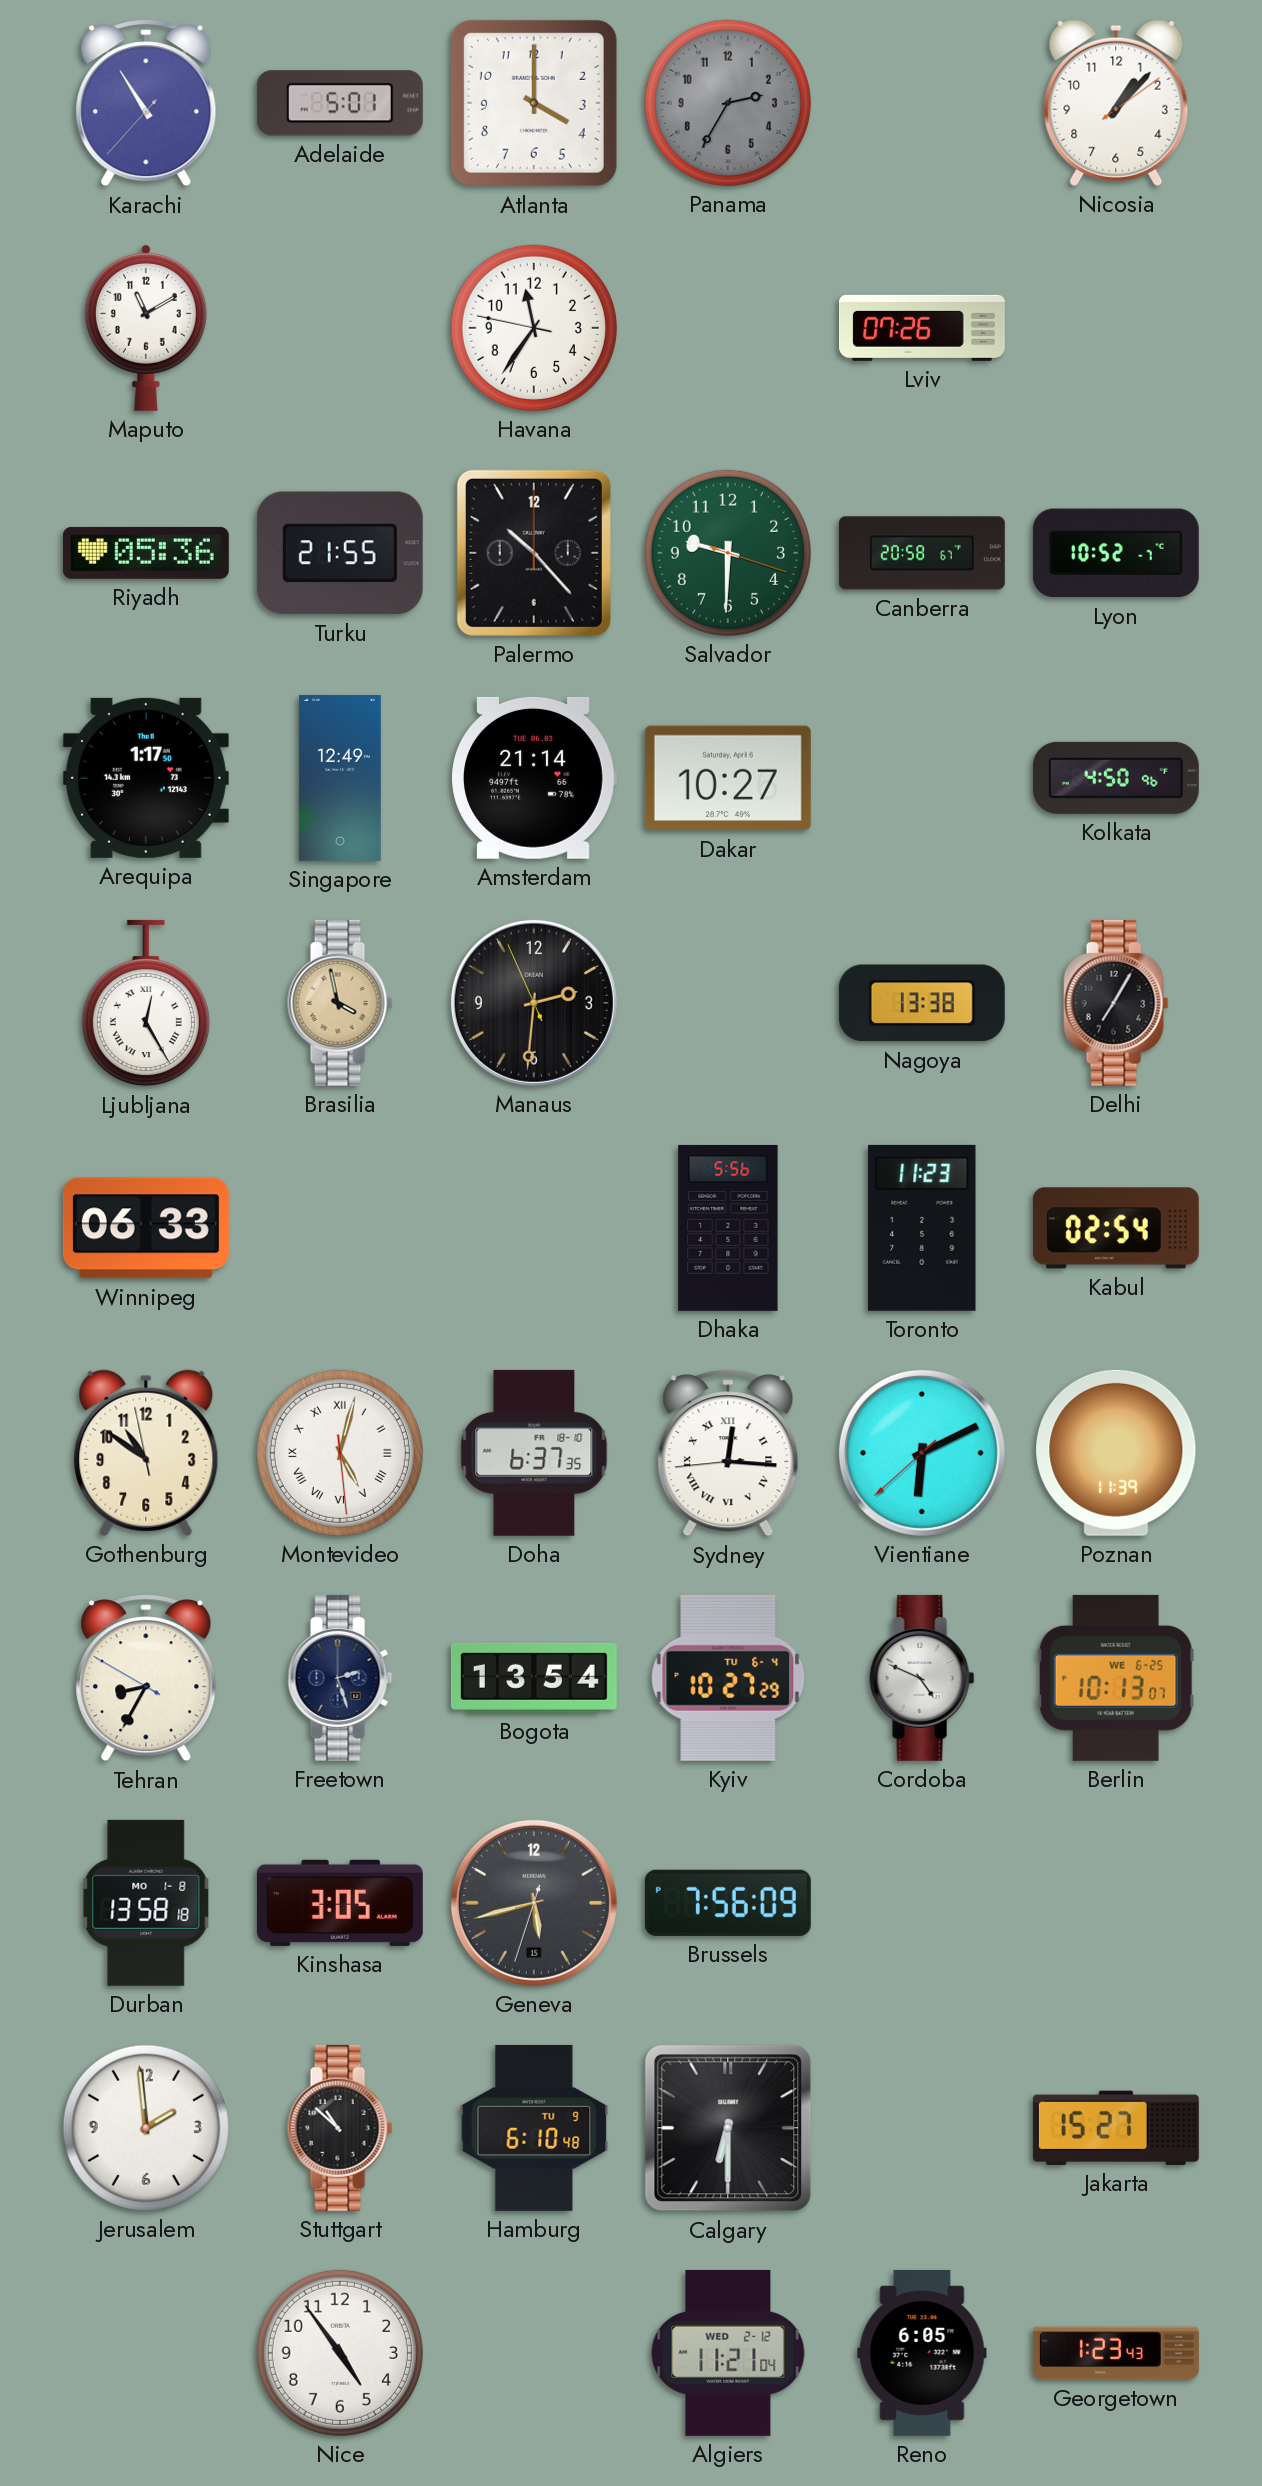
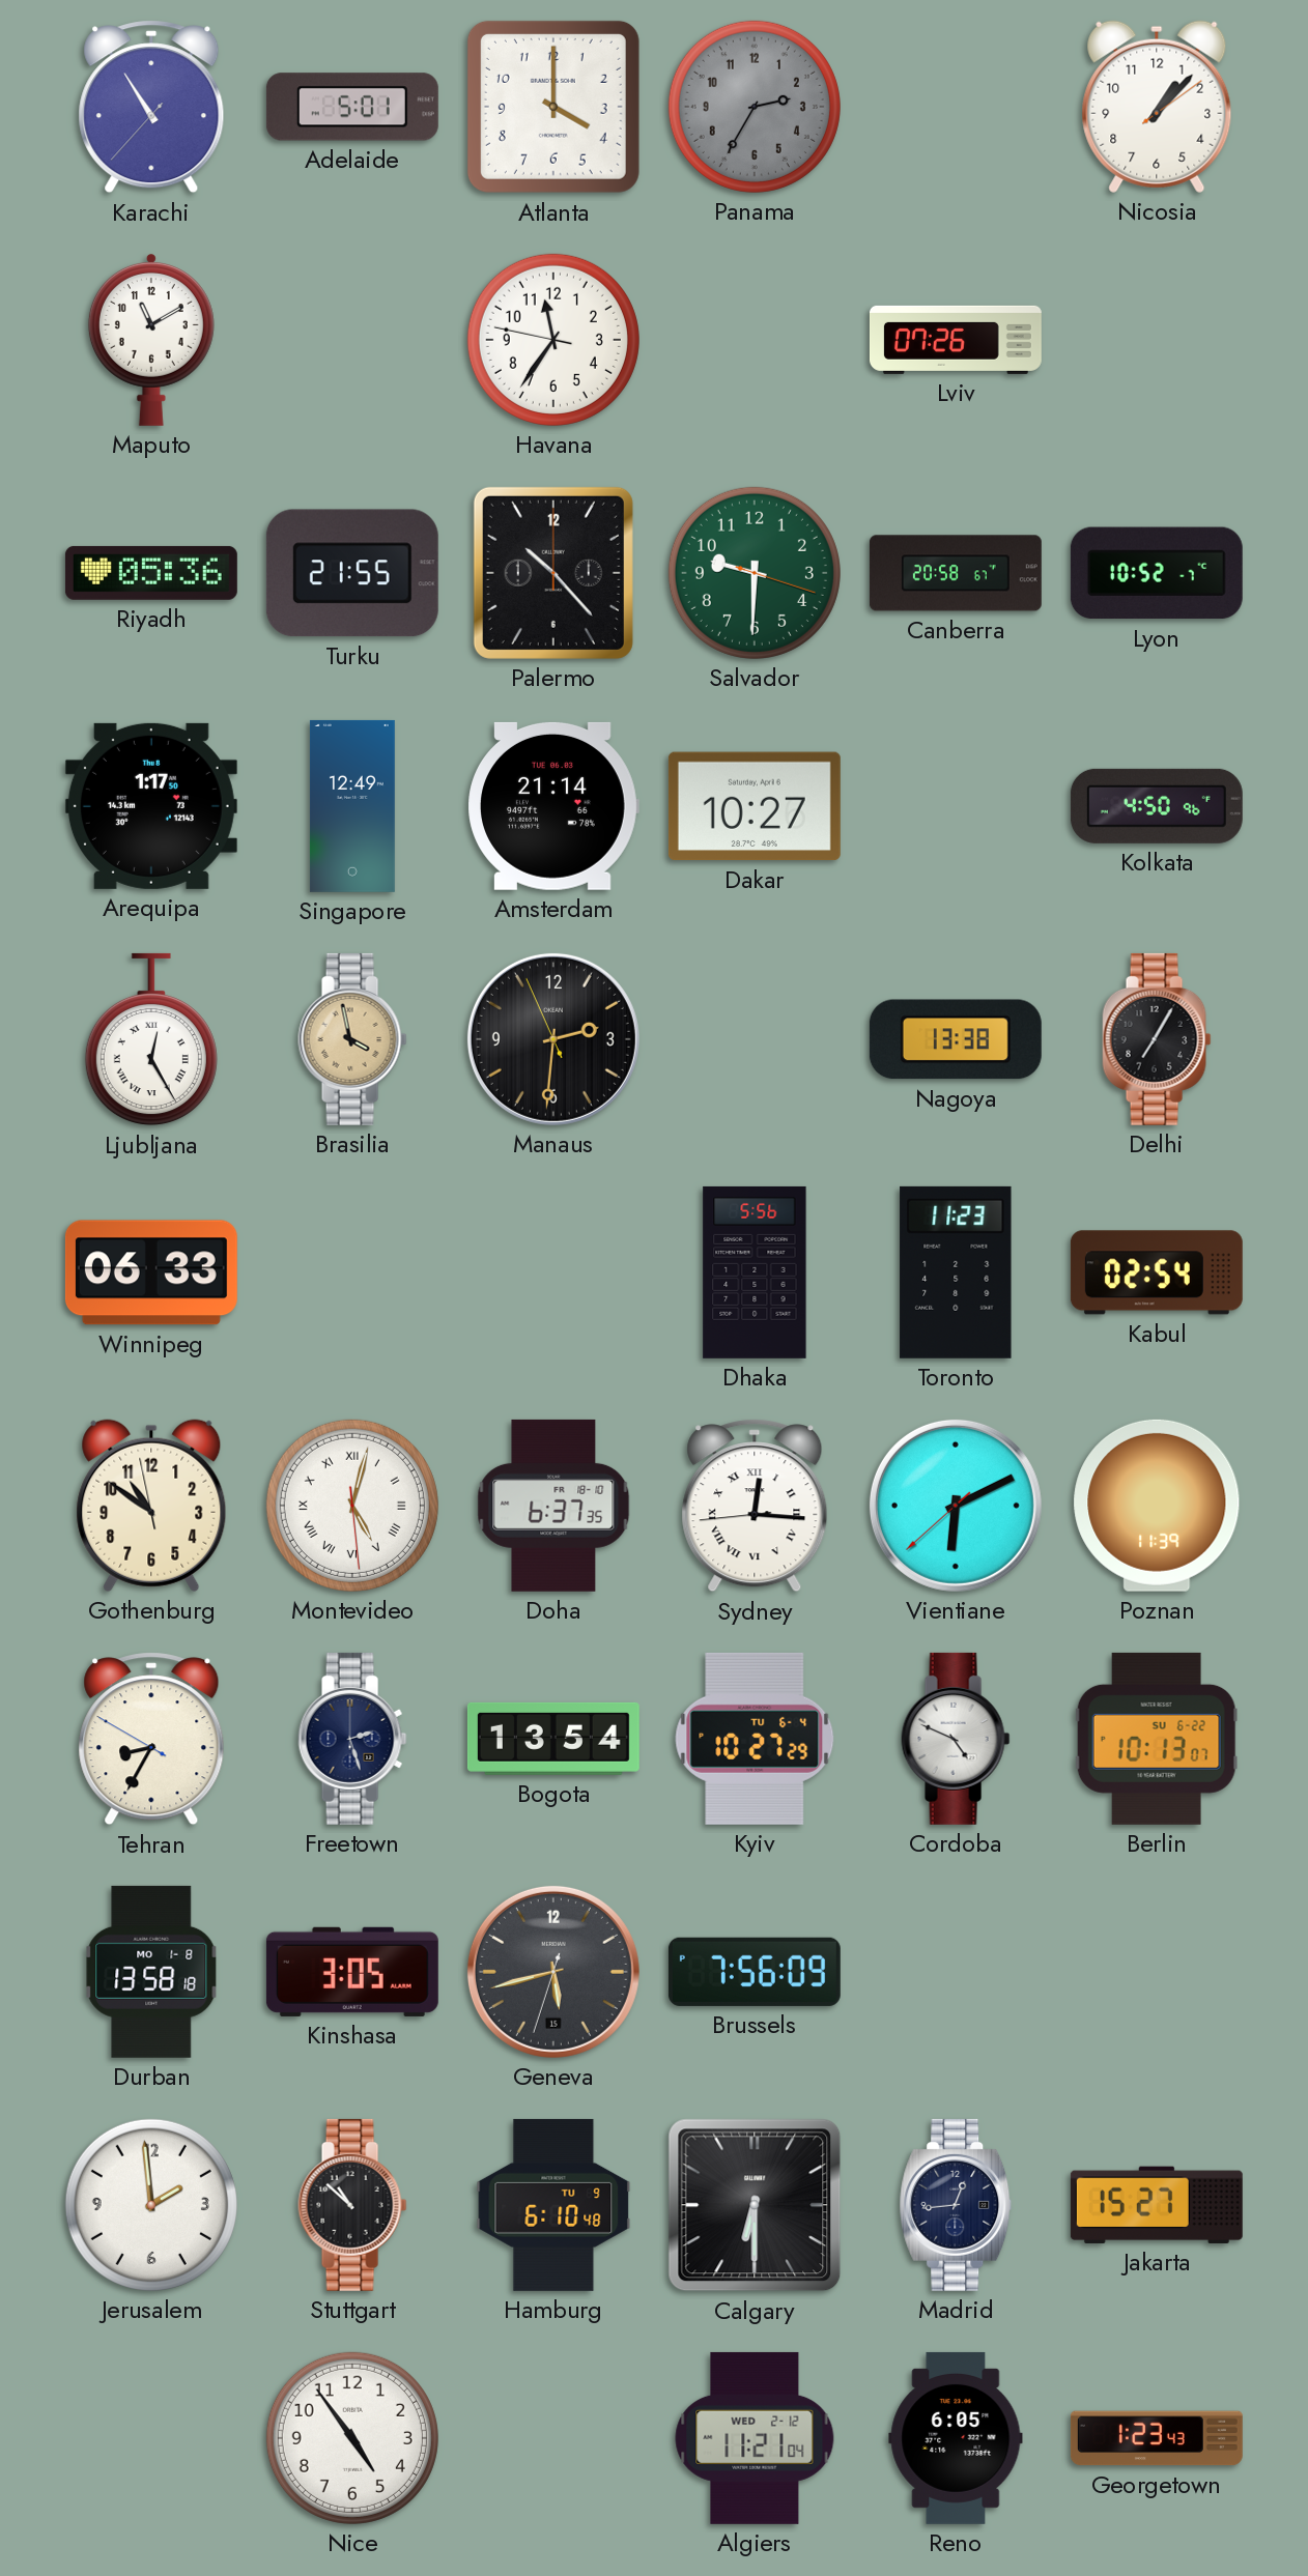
Berlin date: WE 6-25 -> SU 6-22 (1157, 1739)
Madrid: none -> 12:44 (956, 2205)
